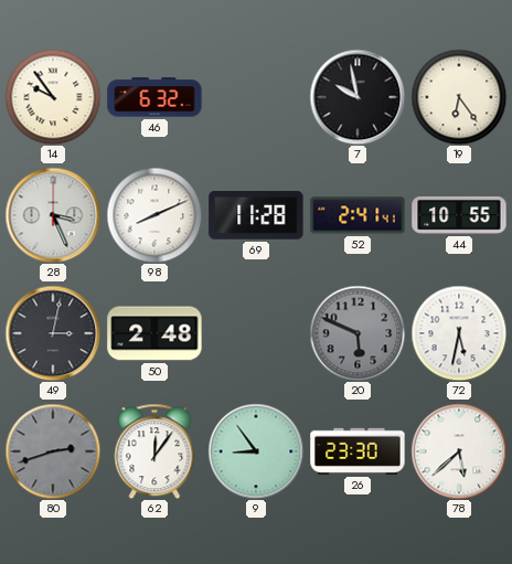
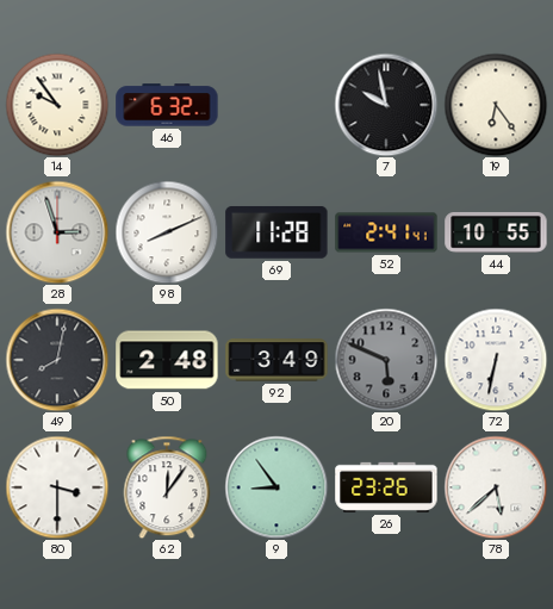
28: 3:26 -> 2:57 (57, 232)
49: 3:02 -> 8:02 (57, 360)
92: none -> 3:49 (276, 360)
72: 5:32 -> 6:32 (496, 360)
80: 2:42 -> 3:30 (57, 487)
80 dial: grey -> white (57, 487)
26: 23:30 -> 23:26 (386, 487)
